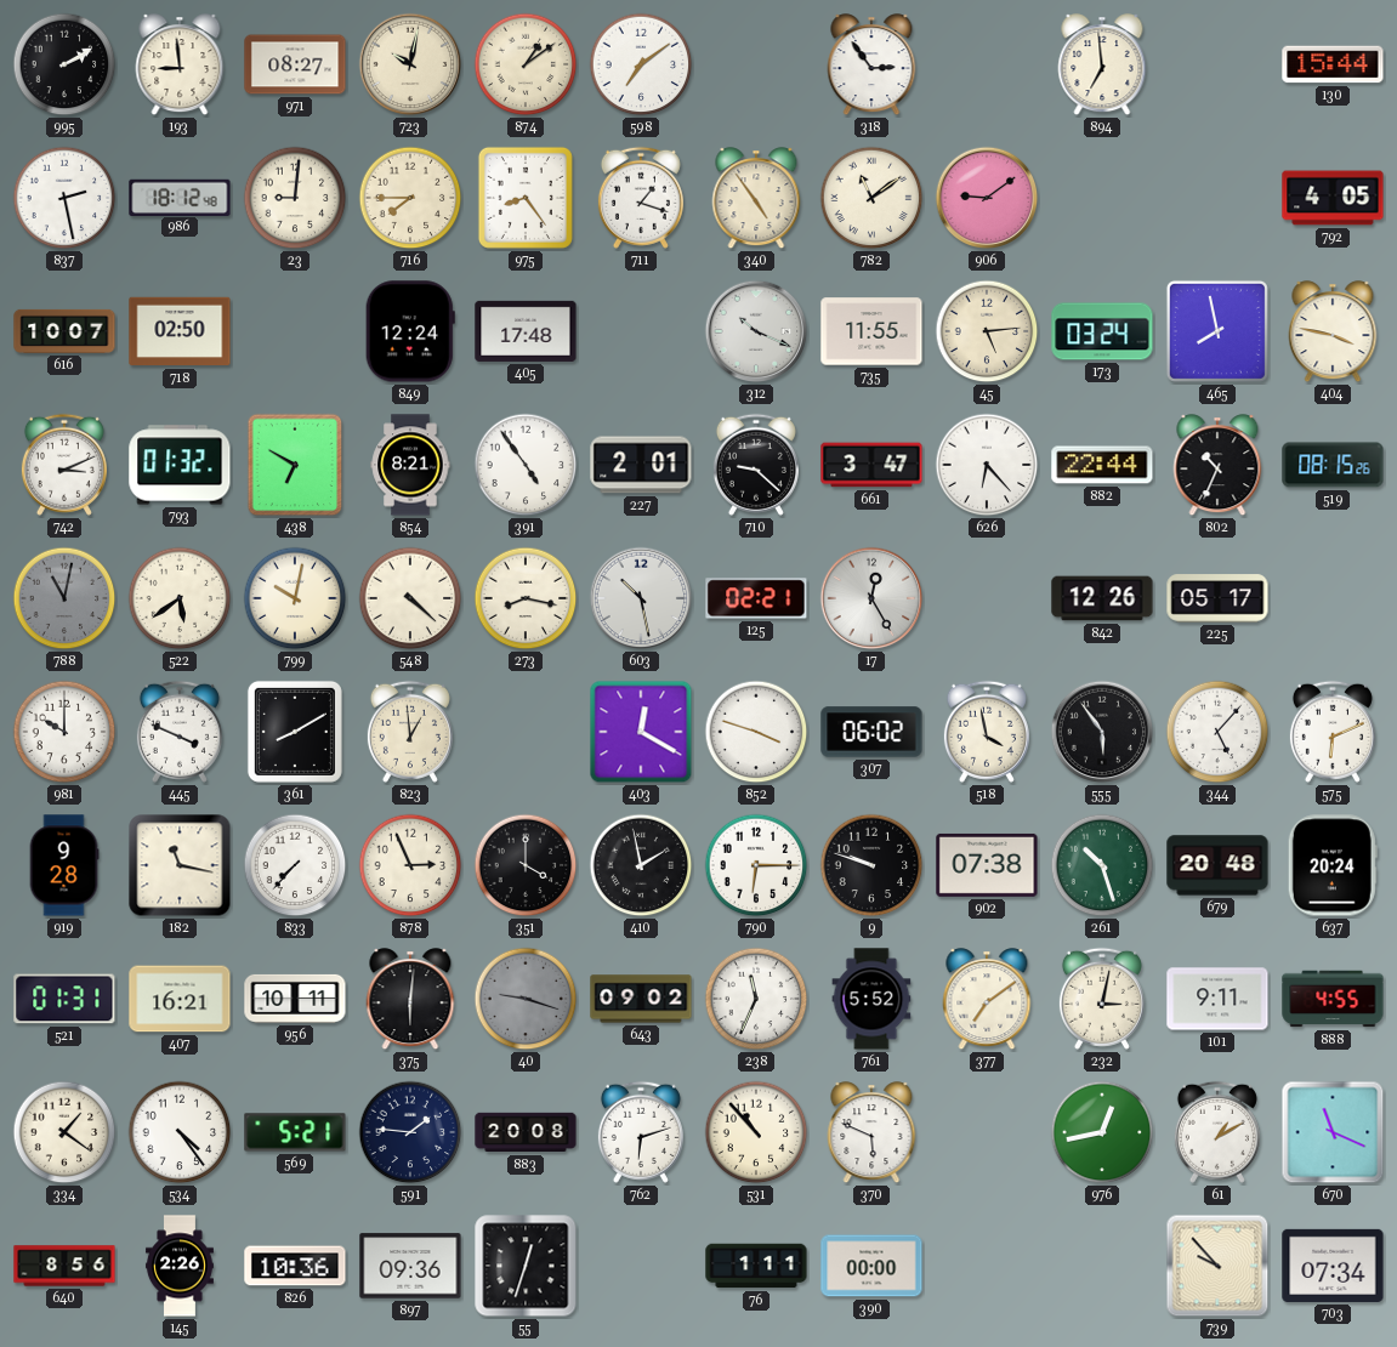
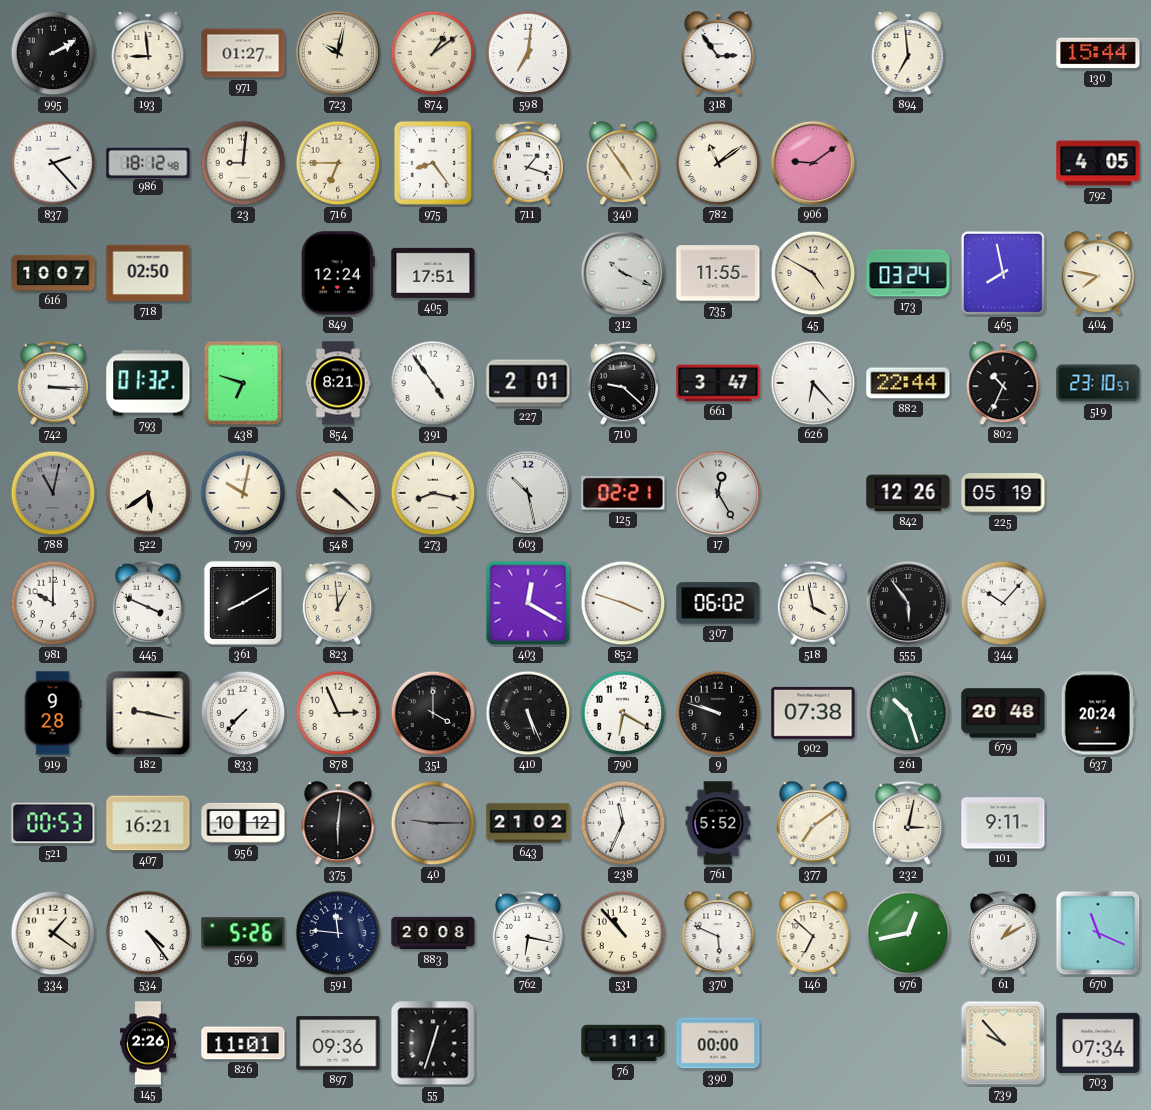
971: 08:27 -> 01:27 (243, 53)
598: 7:09 -> 7:01 (528, 53)
837: 2:28 -> 2:23 (53, 163)
716: 7:45 -> 6:45 (338, 163)
405: 17:48 -> 17:51 (433, 273)
45: 5:14 -> 4:50 (813, 273)
404: 3:47 -> 7:47 (1098, 274)
742: 3:11 -> 3:15 (53, 383)
438: 6:50 -> 6:48 (243, 383)
519: 08:15 -> 23:10 (1098, 383)
225: 05:17 -> 05:19 (1003, 493)
344: 5:07 -> 10:07 (1003, 603)
575: 6:11 -> none (1333, 732)
182: 11:17 -> 9:17 (148, 713)
410: 1:58 -> 5:26 (528, 713)
790: 6:15 -> 6:20 (623, 713)
521: 01:31 -> 00:53 (53, 823)
956: 10:11 -> 10:12 (243, 823)
40: 9:18 -> 9:15 (433, 823)
643: 09:02 -> 21:02 (528, 823)
888: 4:55 -> none (1333, 999)
569: 5:21 -> 5:26 (243, 933)
591: 1:46 -> 11:46 (338, 933)
762: 6:12 -> 6:17 (528, 933)
146: none -> 6:52 (813, 934)
640: 8:56 -> none (64, 1266)
826: 10:36 -> 11:01 (243, 1043)
